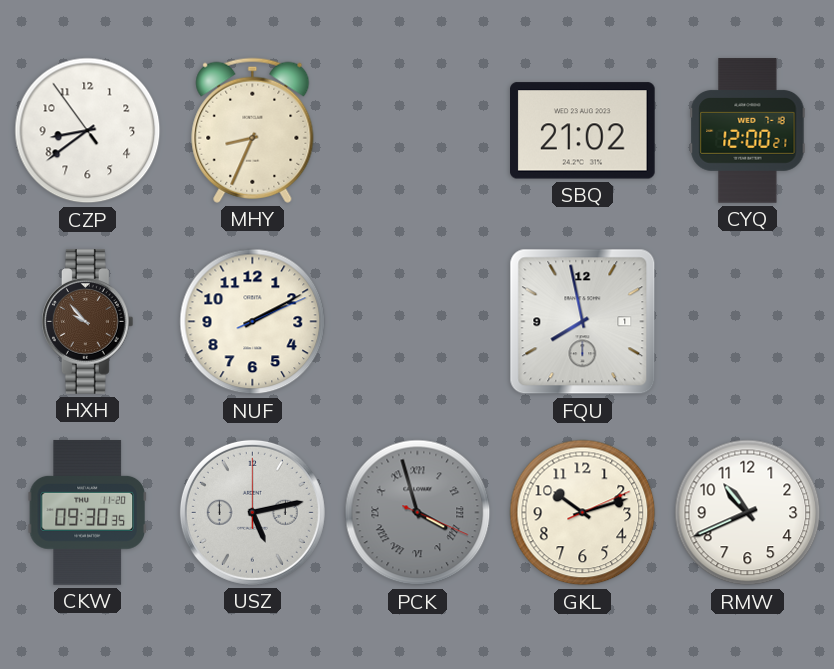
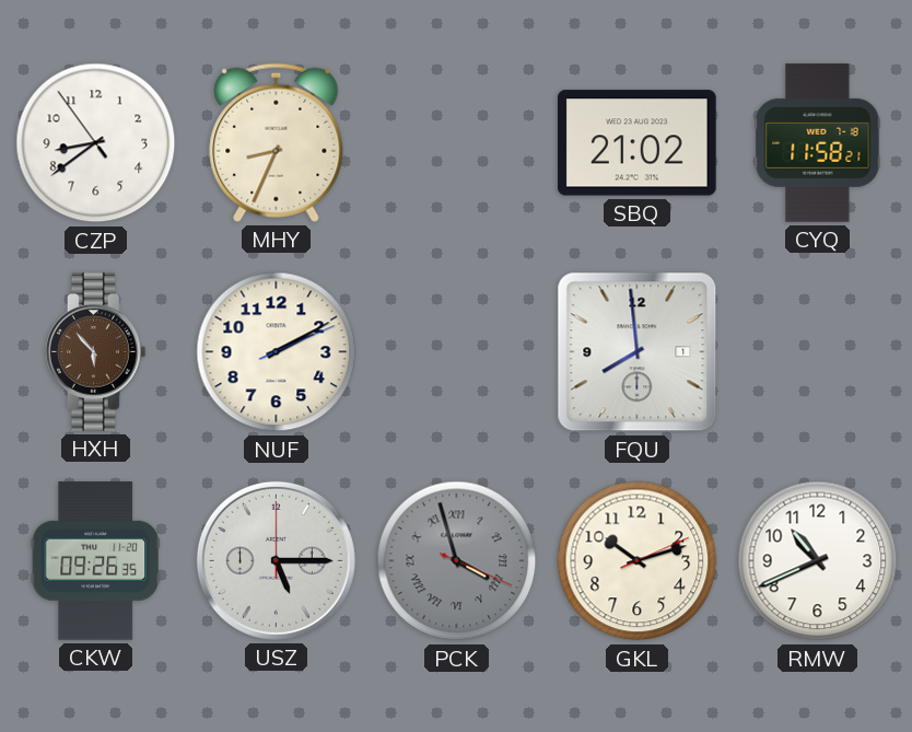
CYQ: 12:00 -> 11:58 (818, 143)
HXH: 9:53 -> 5:53 (96, 352)
FQU: 7:58 -> 7:59 (638, 352)
CKW: 09:30 -> 09:26 (95, 561)
USZ: 5:13 -> 5:15 (276, 560)
